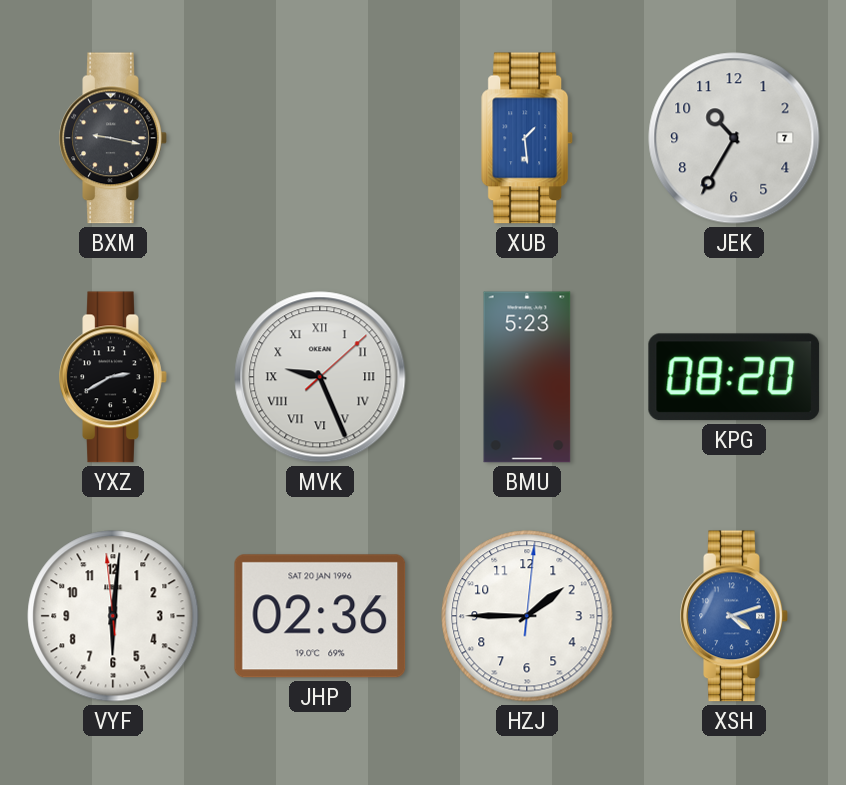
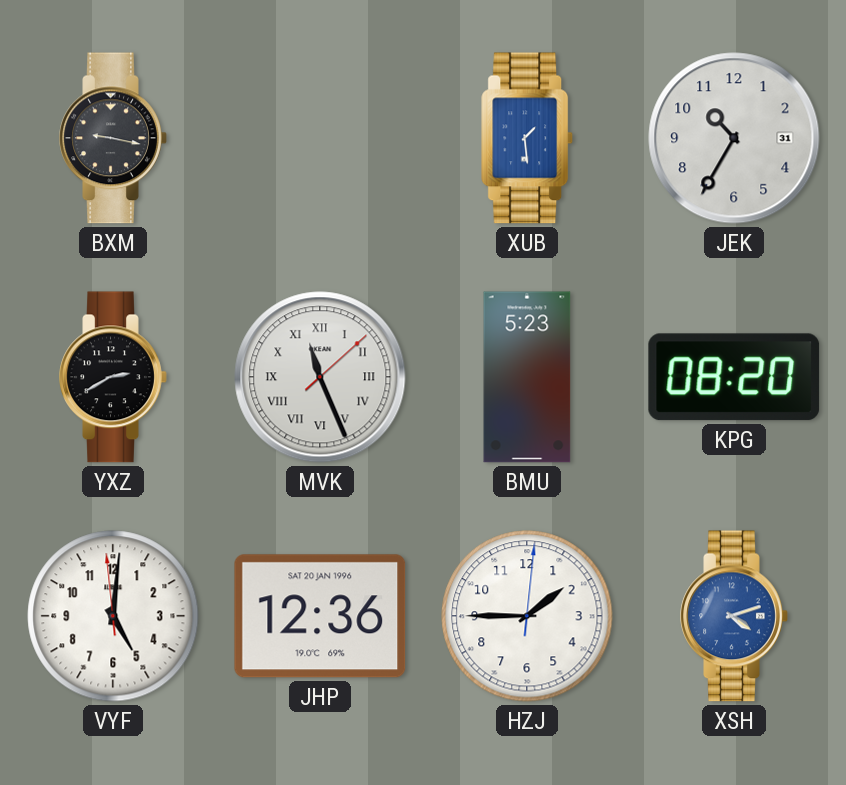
JEK date: 7 -> 31 (734, 138)
MVK: 9:26 -> 11:26 (320, 377)
VYF: 6:00 -> 5:00 (113, 616)
JHP: 02:36 -> 12:36 (320, 616)
